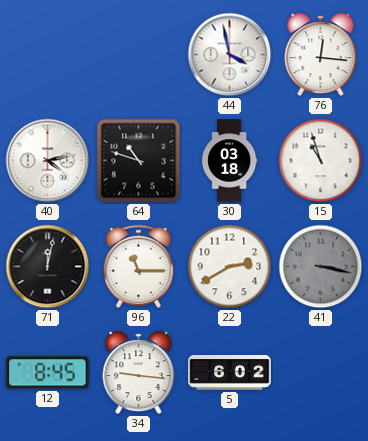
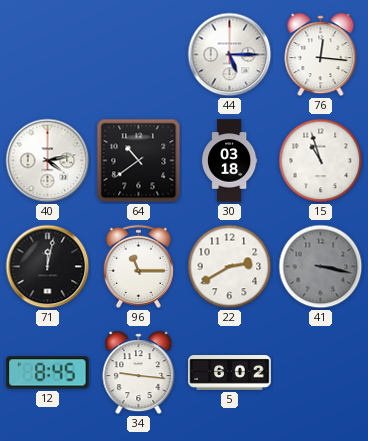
44: 3:58 -> 5:15 (230, 55)
64: 10:48 -> 10:39 (139, 161)
